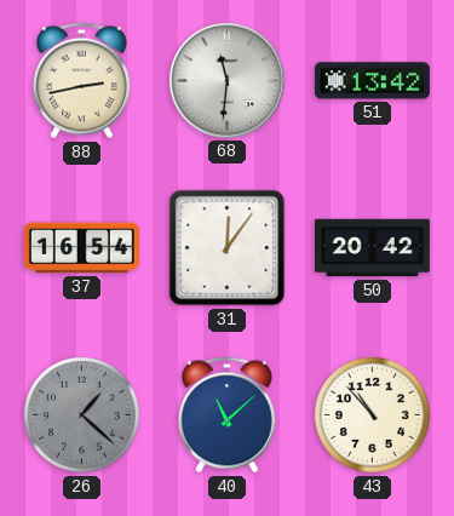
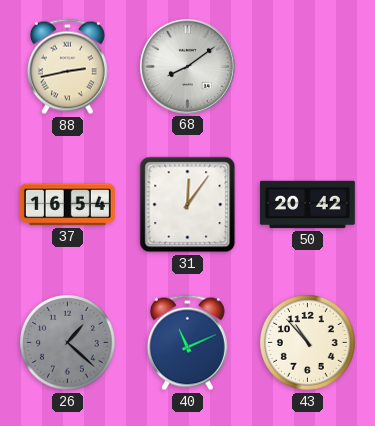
68: 11:31 -> 8:09 (187, 66)
51: 13:42 -> none (372, 81)
40: 11:08 -> 11:11 (187, 343)
